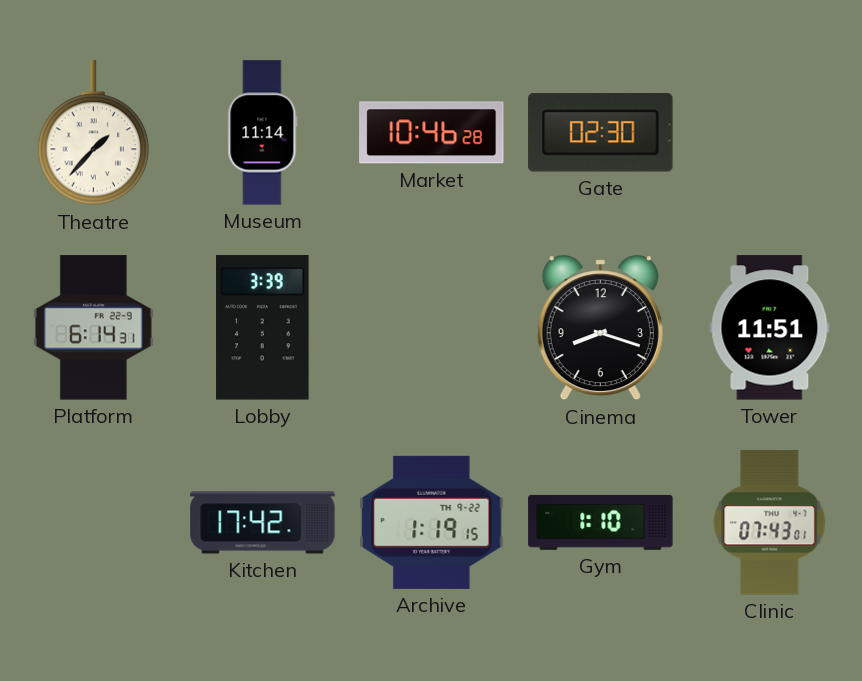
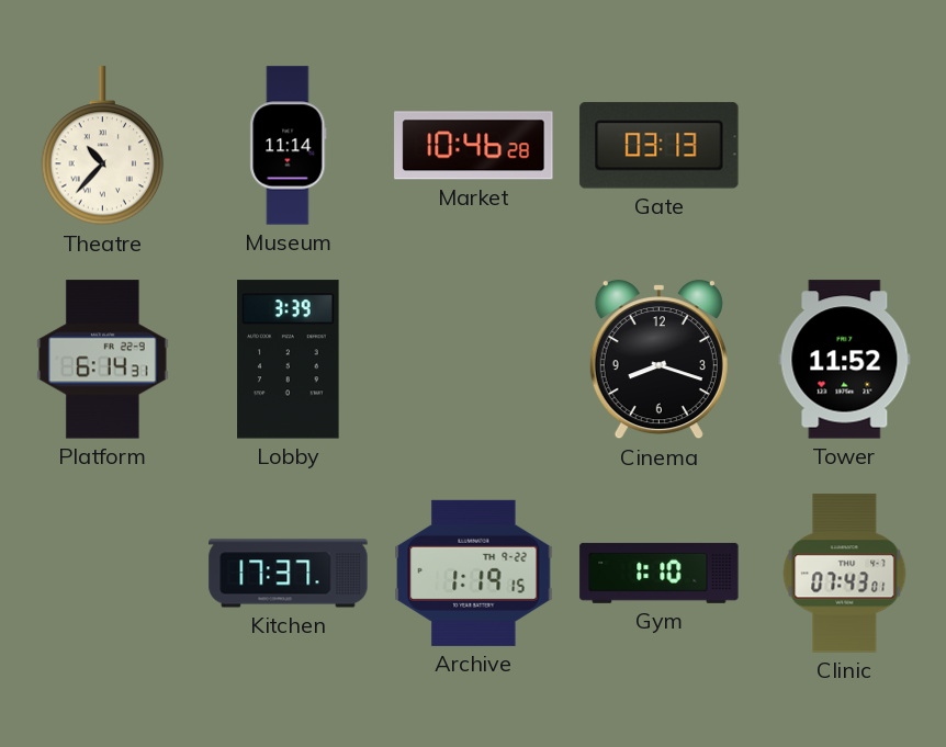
Theatre: 1:37 -> 10:37 (103, 146)
Gate: 02:30 -> 03:13 (660, 146)
Tower: 11:51 -> 11:52 (845, 360)
Kitchen: 17:42 -> 17:37 (289, 574)
